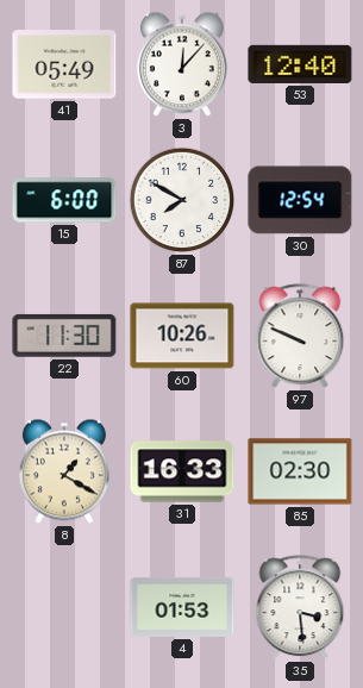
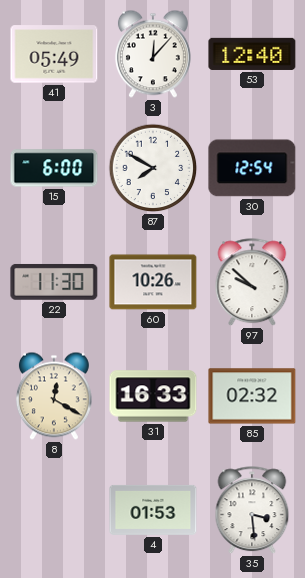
97: 9:49 -> 9:52 (252, 283)
8: 1:20 -> 12:20 (54, 396)
85: 02:30 -> 02:32 (252, 396)
